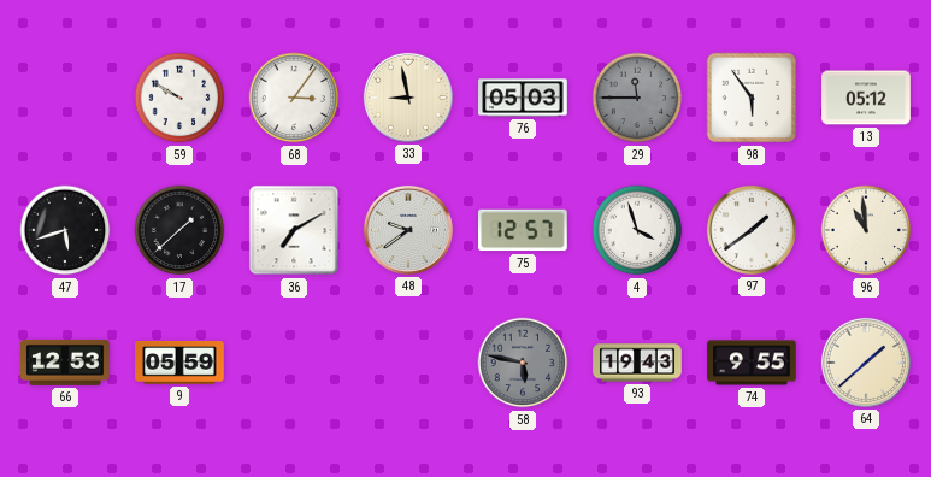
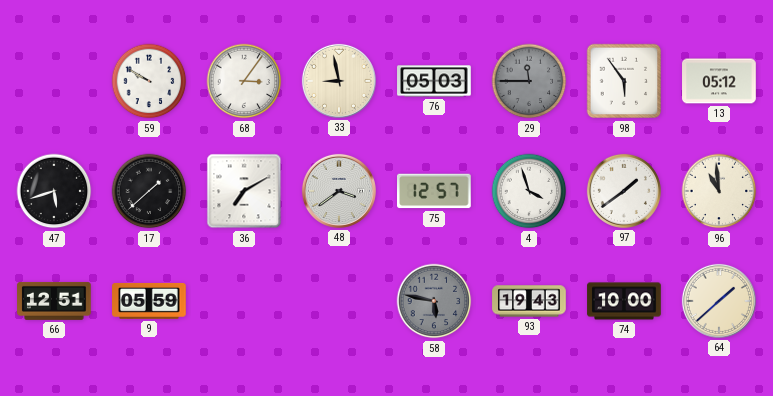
48: 9:39 -> 3:39 (339, 191)
66: 12:53 -> 12:51 (54, 301)
74: 9:55 -> 10:00 (624, 301)
